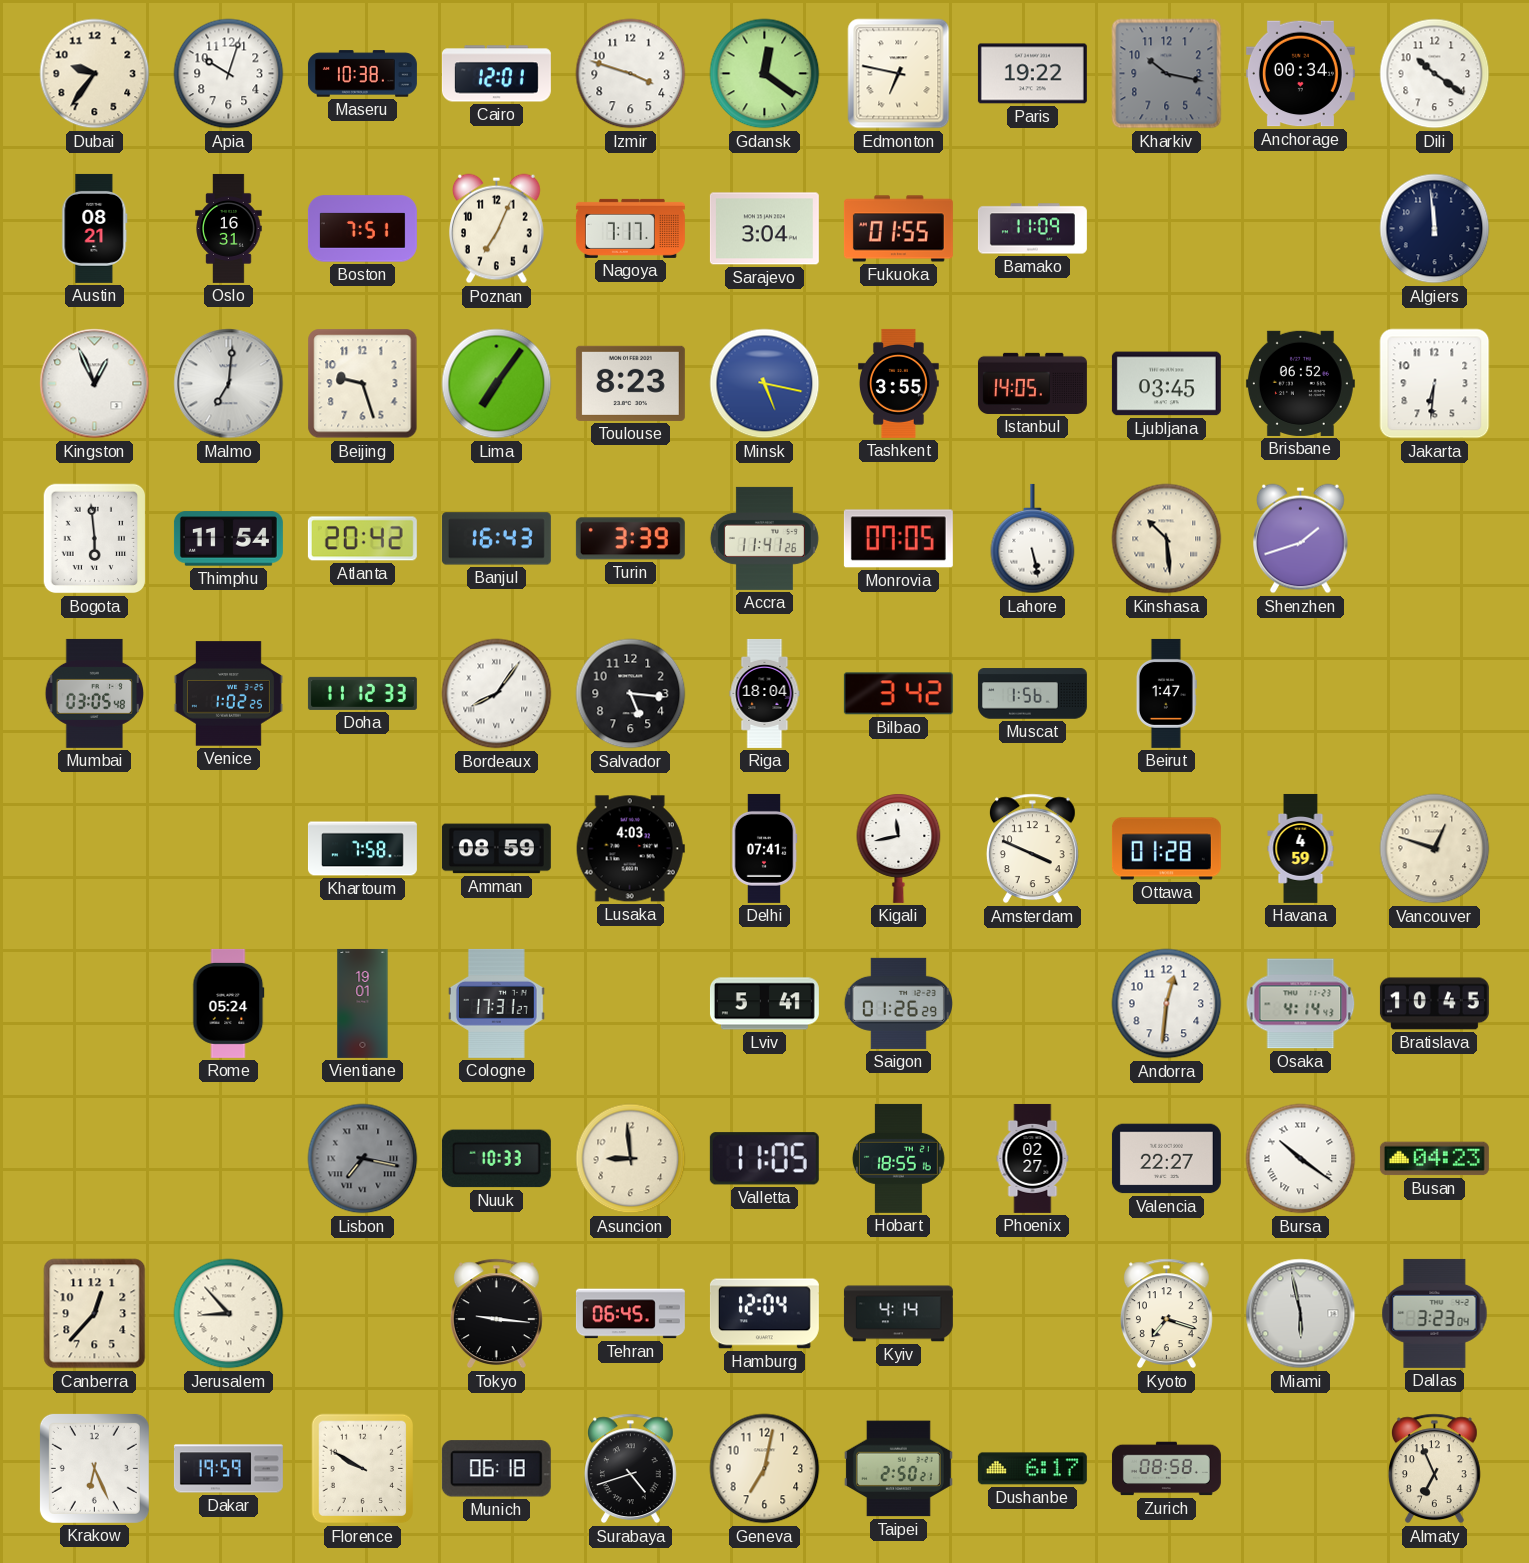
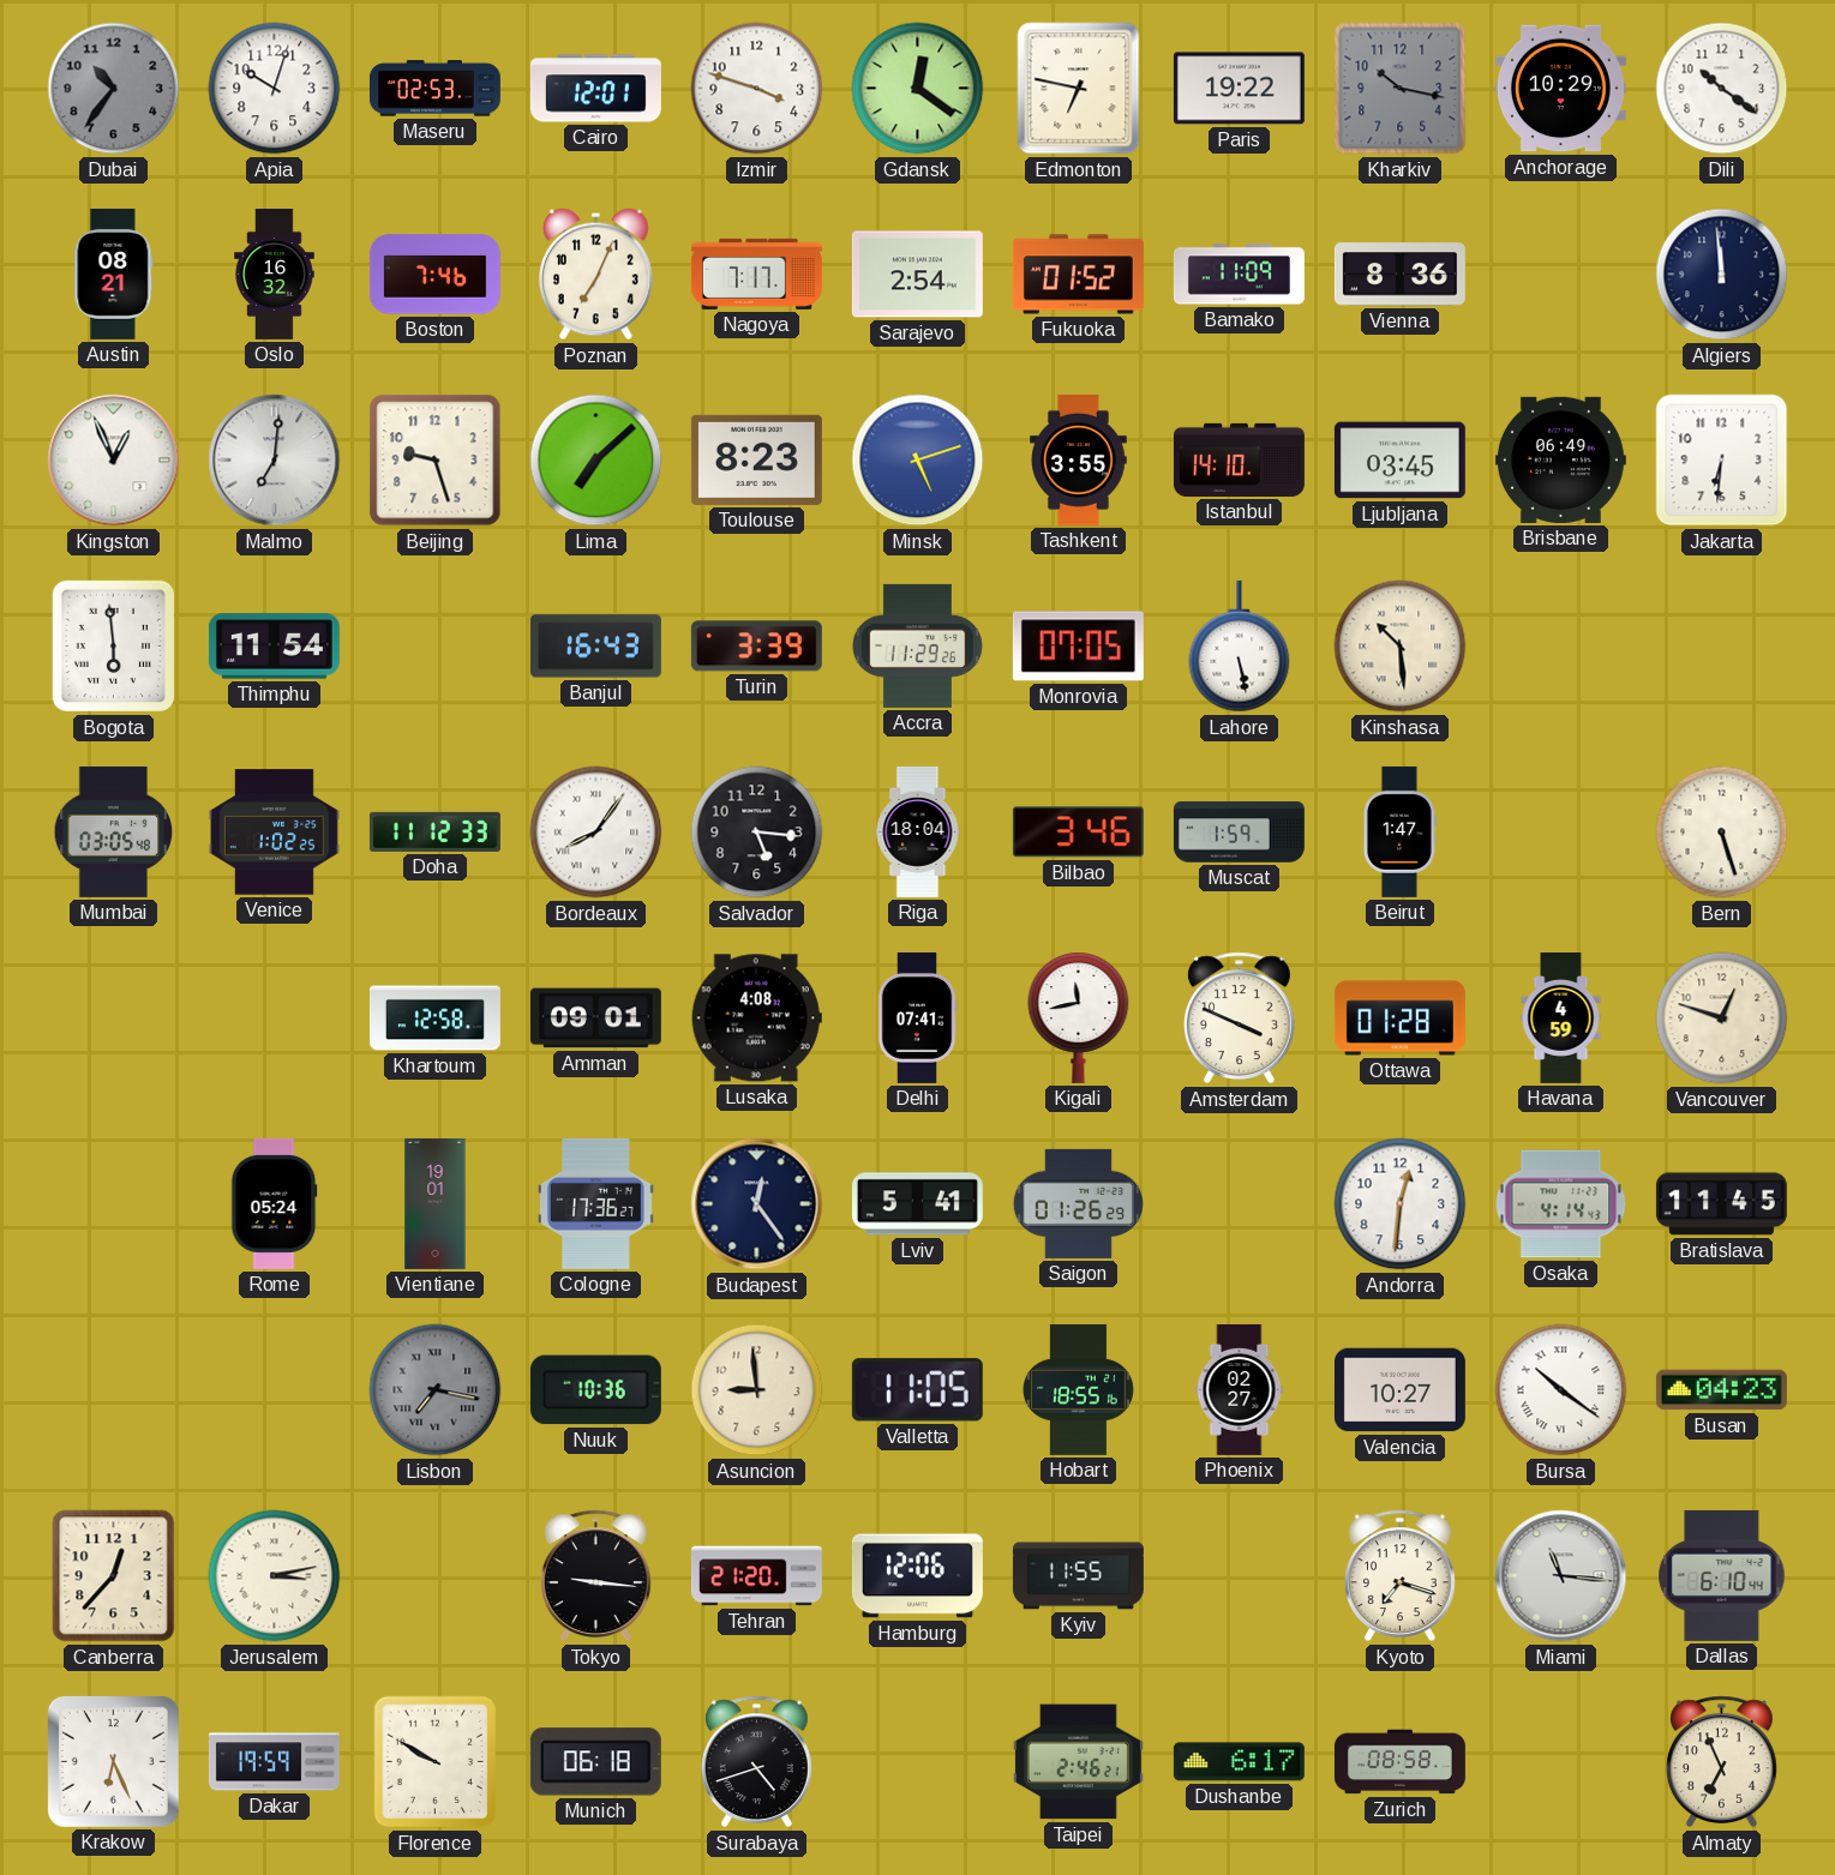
Dubai: 9:36 -> 10:36 (114, 89)
Dubai dial: cream -> grey (114, 89)
Maseru: 10:38 -> 02:53 (434, 89)
Anchorage: 00:34 -> 10:29 (1560, 89)
Oslo: 16:31 -> 16:32 (275, 274)
Boston: 7:51 -> 7:46 (434, 275)
Sarajevo: 3:04 -> 2:54 (917, 275)
Fukuoka: 01:55 -> 01:52 (1078, 275)
Vienna: none -> 8:36 (1399, 275)
Lima: 7:06 -> 7:08 (596, 461)
Minsk: 5:17 -> 5:12 (918, 461)
Istanbul: 14:05 -> 14:10 (1239, 459)
Brisbane: 06:52 -> 06:49 (1560, 459)
Atlanta: 20:42 -> none (362, 539)
Accra: 11:41 -> 11:29 (917, 645)
Shenzhen: 1:42 -> none (1301, 539)
Bilbao: 3:42 -> 3:46 (1078, 833)
Muscat: 1:56 -> 1:59 (1239, 833)
Bern: none -> 5:27 (1722, 833)
Khartoum: 7:58 -> 12:58 (434, 1018)
Amman: 08:59 -> 09:01 (595, 1018)
Lusaka: 4:03 -> 4:08 (756, 1018)
Cologne: 17:31 -> 17:36 (596, 1203)
Budapest: none -> 12:24 (757, 1204)
Bratislava: 10:45 -> 11:45 (1721, 1204)
Nuuk: 10:33 -> 10:36 (595, 1390)
Valencia: 22:27 -> 10:27 (1399, 1390)
Jerusalem: 8:53 -> 3:13 (275, 1576)
Tehran: 06:45 -> 21:20 (756, 1576)
Hamburg: 12:04 -> 12:06 (917, 1576)
Kyiv: 4:14 -> 11:55 (1078, 1576)
Miami: 5:58 -> 11:16 (1561, 1576)
Dallas: 3:23 -> 6:10 (1722, 1575)
Geneva: 7:02 -> none (765, 1469)
Taipei: 2:50 -> 2:46 (1078, 1762)
